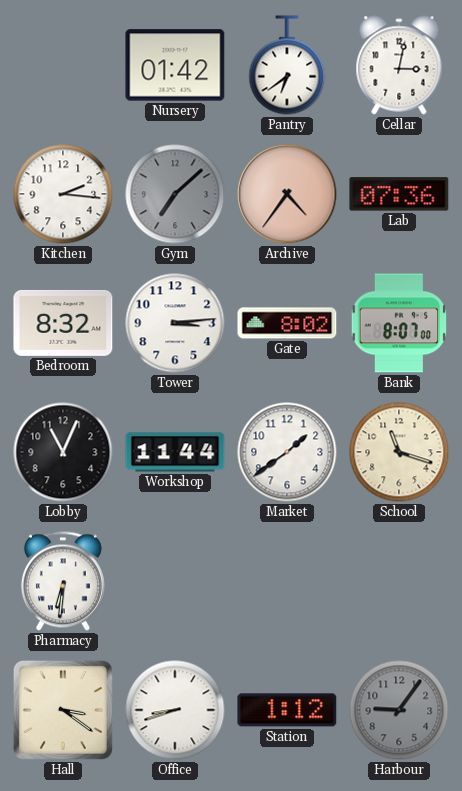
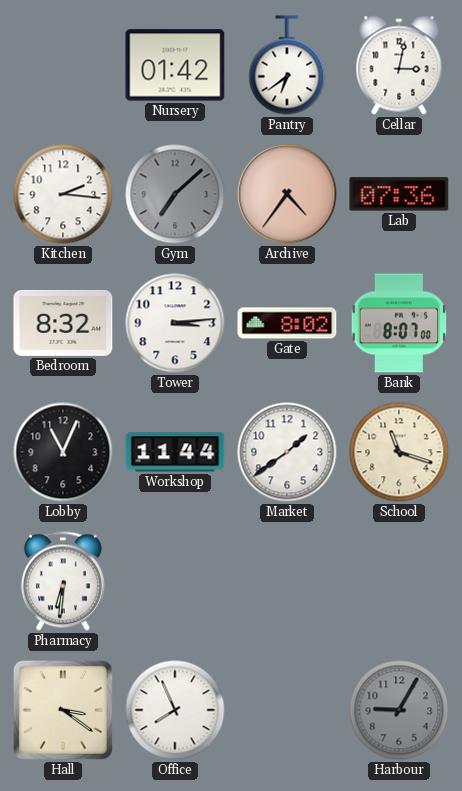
Office: 8:42 -> 7:56 (175, 710)
Station: 1:12 -> none (287, 710)
Harbour: 9:06 -> 9:05 (399, 710)
